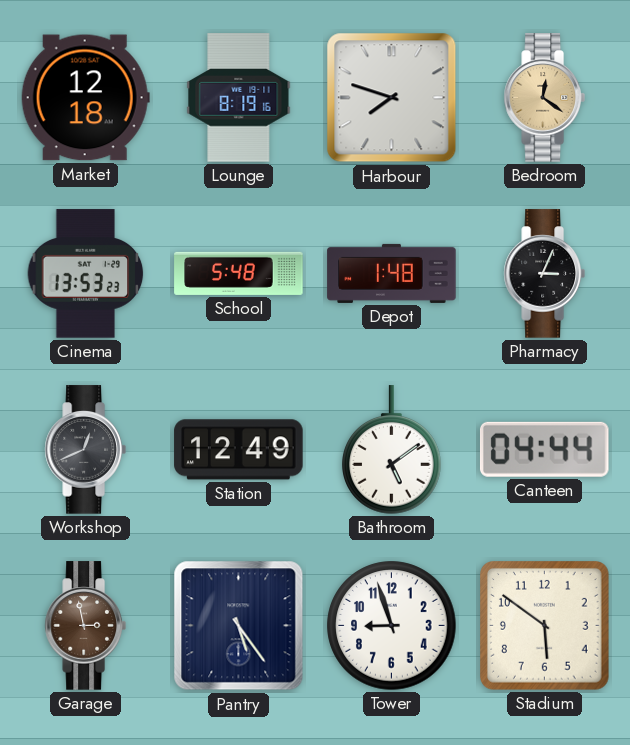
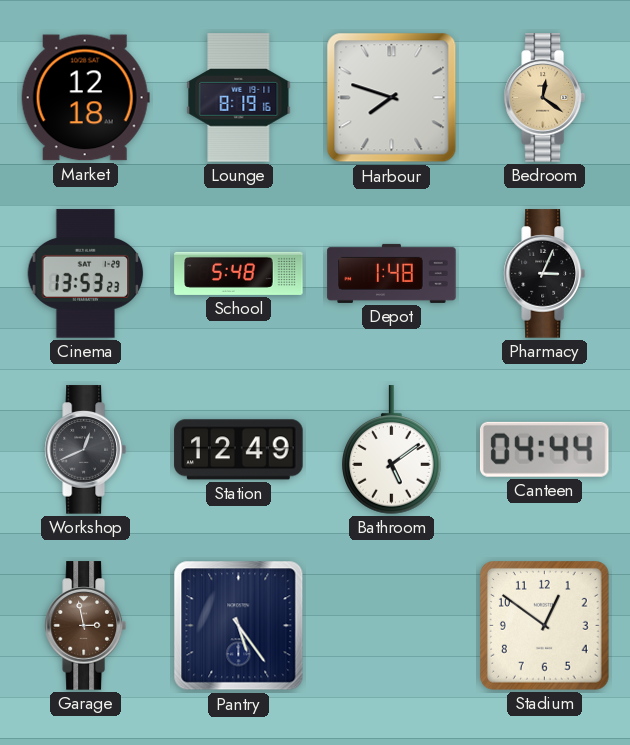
Tower: 8:57 -> none (392, 626)
Stadium: 5:51 -> 12:51 (545, 626)
